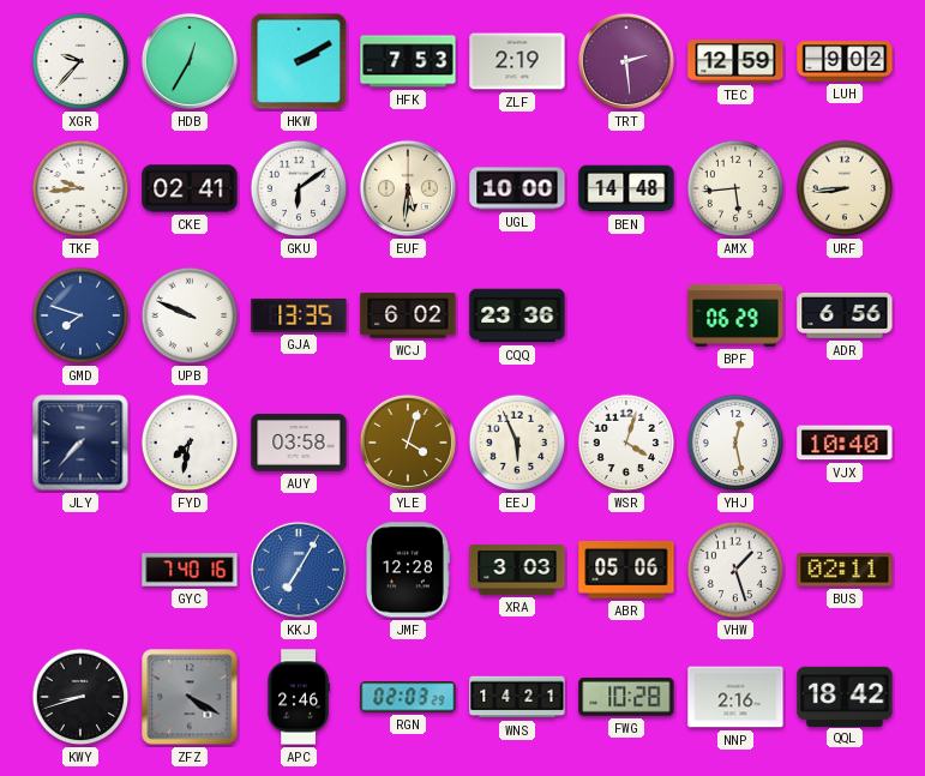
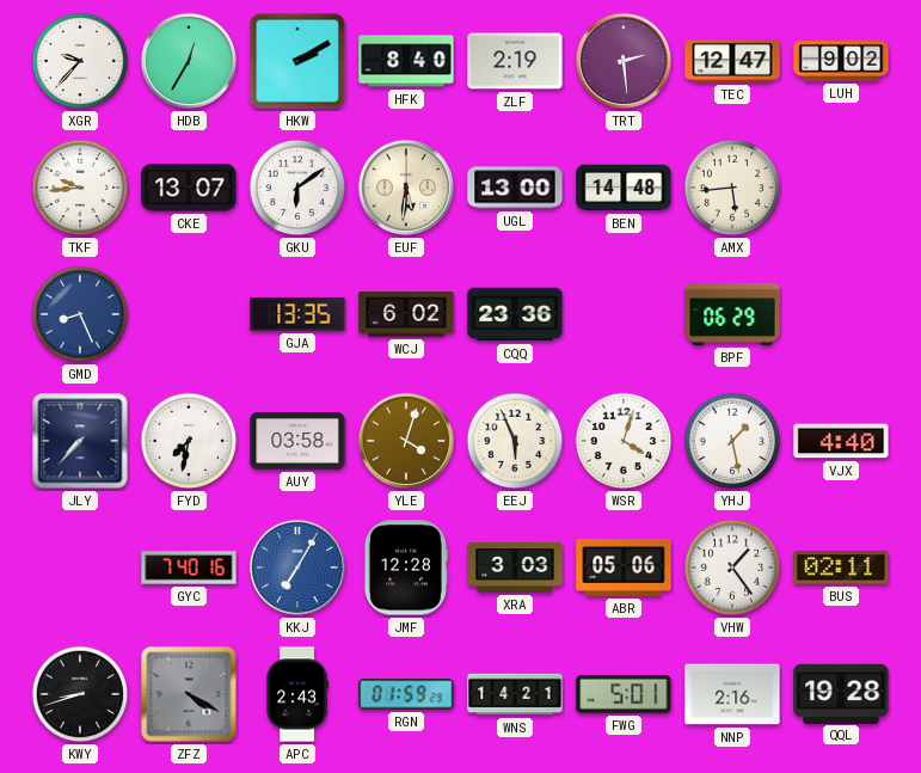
HFK: 7:53 -> 8:40 (406, 61)
TEC: 12:59 -> 12:47 (732, 62)
CKE: 02:41 -> 13:07 (189, 188)
UGL: 10:00 -> 13:00 (515, 188)
URF: 8:44 -> none (845, 188)
GMD: 7:48 -> 8:26 (80, 314)
UPB: 9:49 -> none (190, 315)
ADR: 6:56 -> none (845, 315)
YHJ: 12:28 -> 1:28 (732, 441)
VJX: 10:40 -> 4:40 (841, 441)
VHW: 1:27 -> 1:24 (732, 568)
APC: 2:46 -> 2:43 (297, 694)
RGN: 02:03 -> 01:59 (406, 694)
FWG: 10:28 -> 5:01 (624, 694)
QQL: 18:42 -> 19:28 (841, 693)
